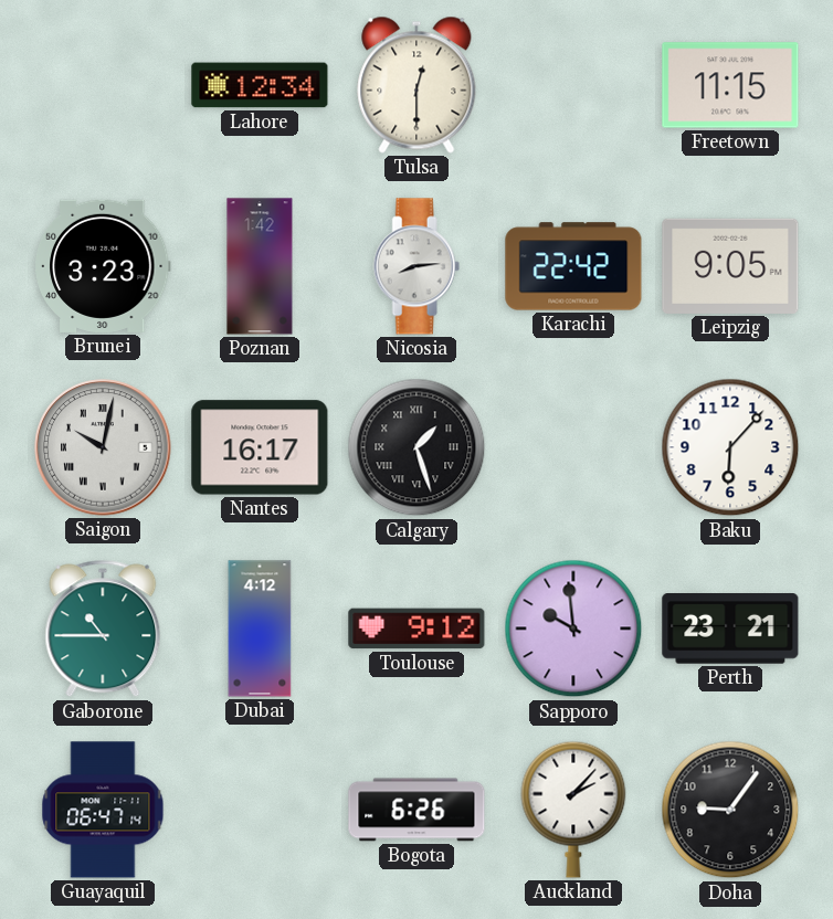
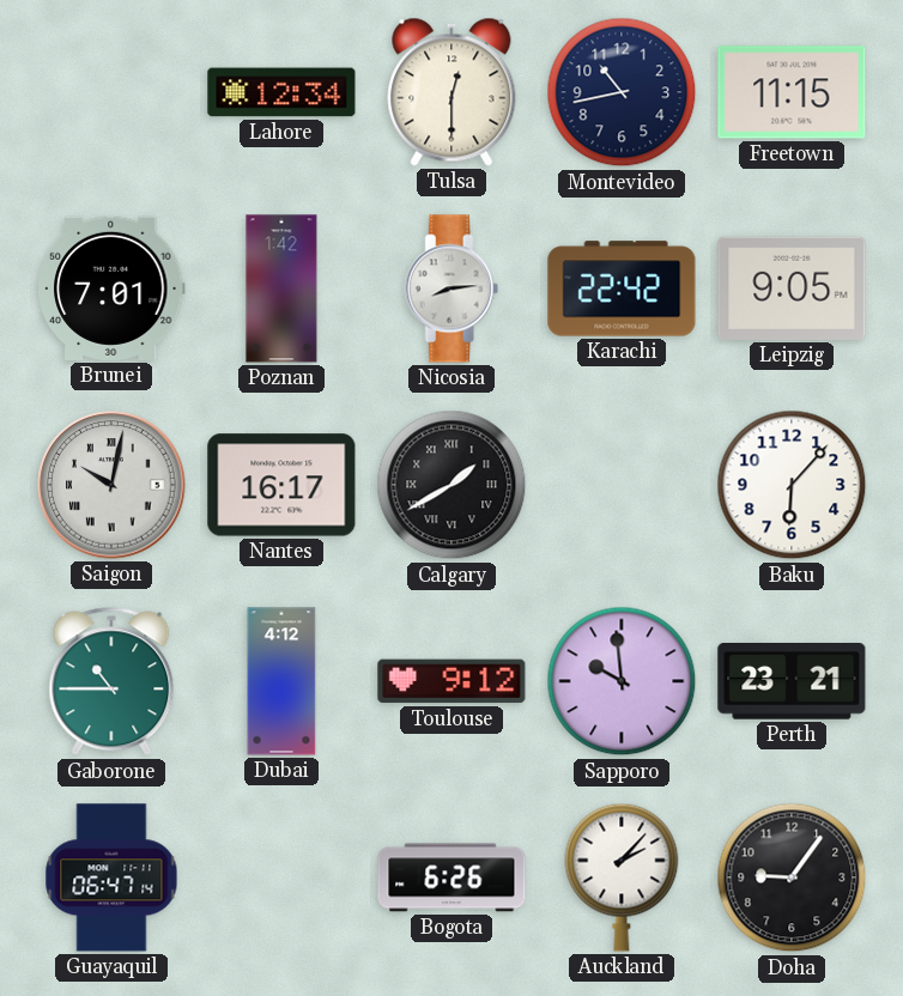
Montevideo: none -> 10:43 (622, 92)
Brunei: 3:23 -> 7:01 (111, 289)
Calgary: 1:27 -> 1:40 (452, 485)
